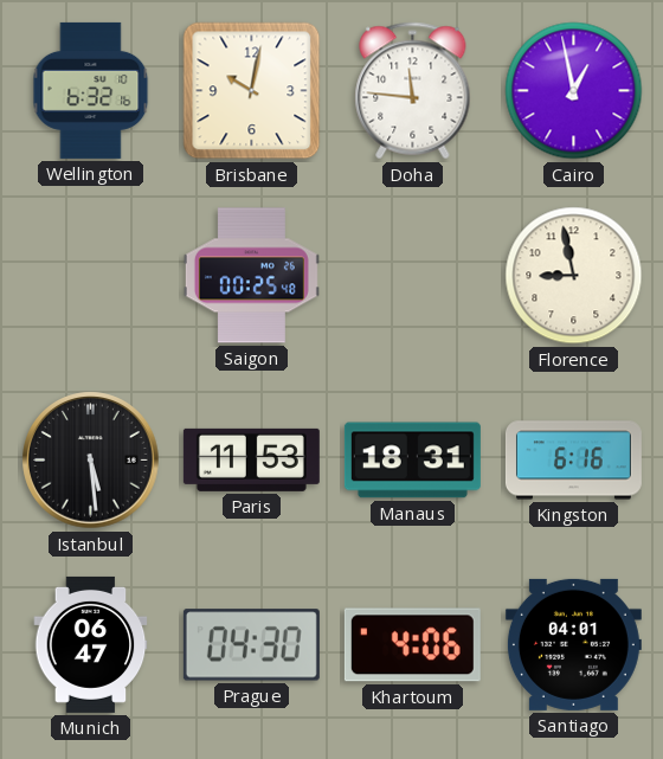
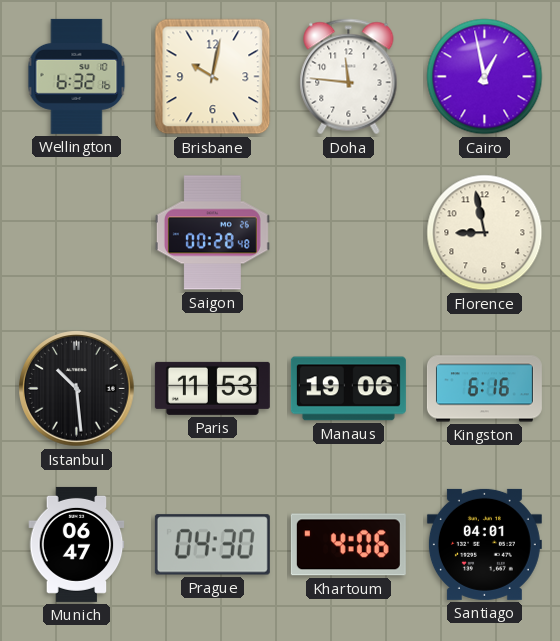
Saigon: 00:25 -> 00:28 (212, 233)
Istanbul: 5:29 -> 10:29 (77, 389)
Manaus: 18:31 -> 19:06 (348, 389)
